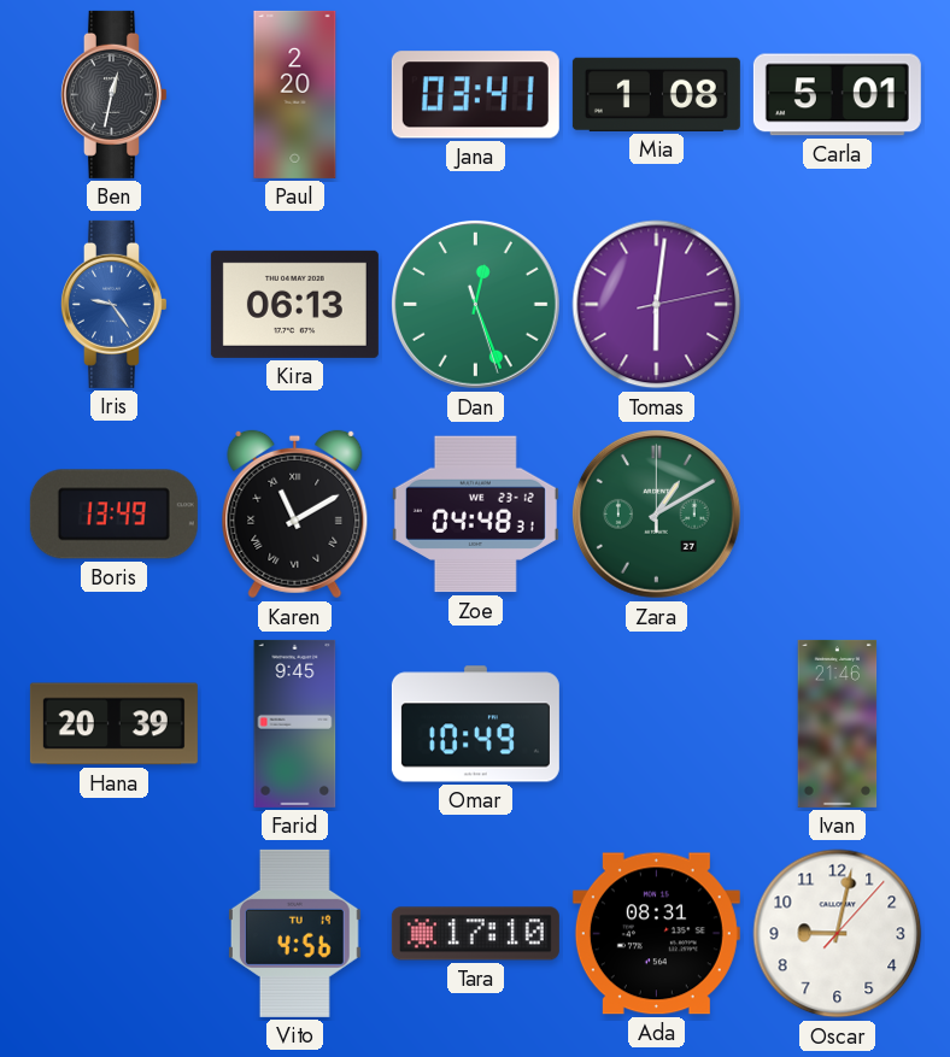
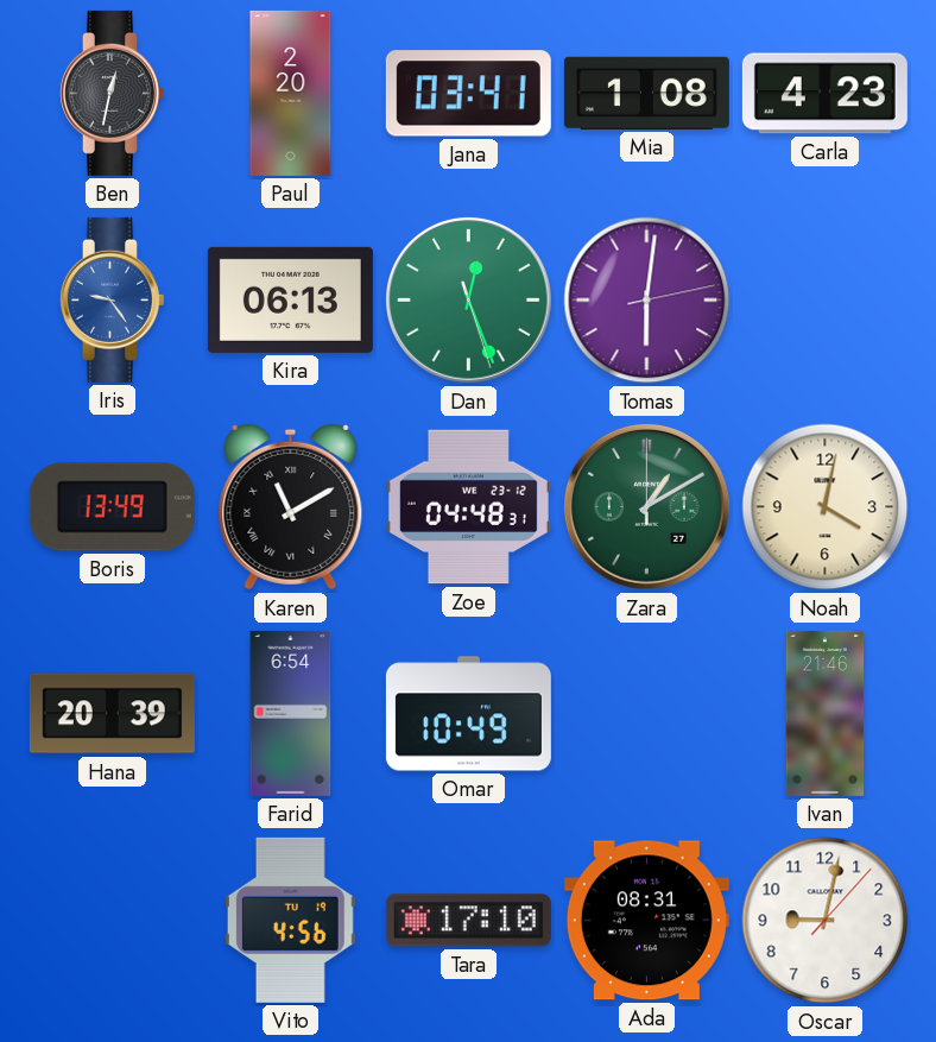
Carla: 5:01 -> 4:23 (824, 94)
Noah: none -> 4:02 (826, 507)
Farid: 9:45 -> 6:54 (291, 713)
